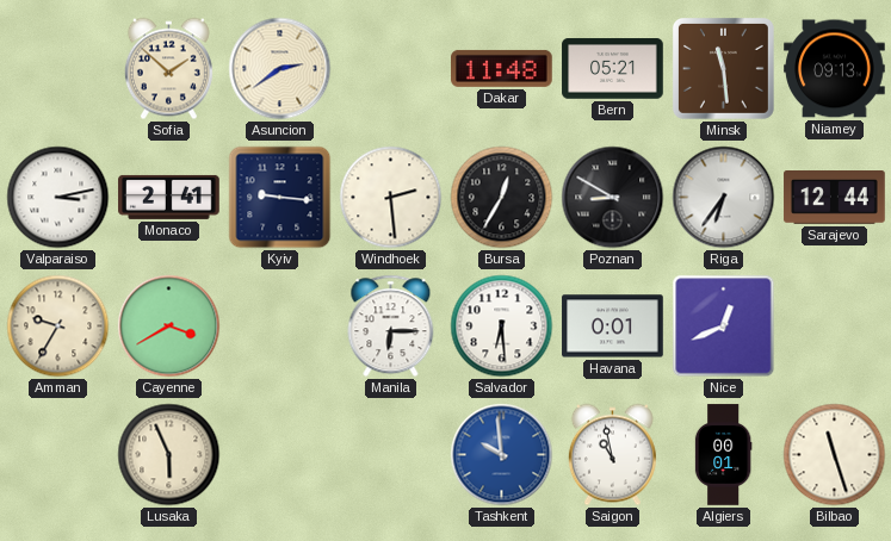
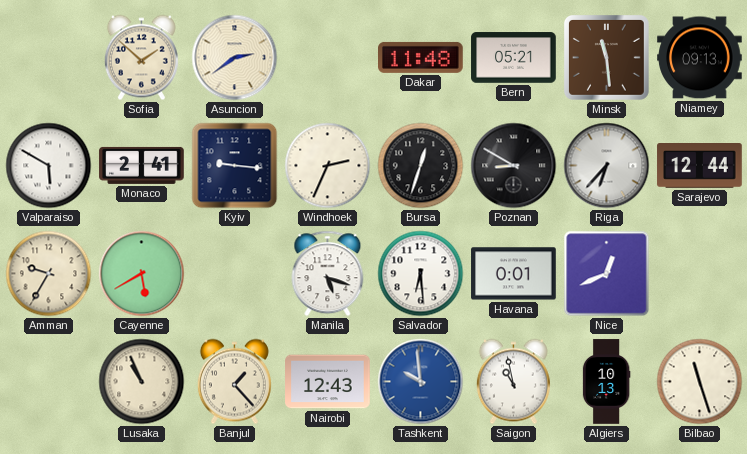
Valparaiso: 3:13 -> 5:50 (49, 166)
Windhoek: 2:29 -> 2:34 (328, 166)
Bursa: 12:35 -> 12:33 (421, 166)
Riga: 6:36 -> 6:37 (607, 166)
Cayenne: 3:40 -> 5:40 (142, 274)
Manila: 6:15 -> 5:18 (328, 274)
Lusaka: 5:56 -> 10:56 (142, 382)
Banjul: none -> 1:23 (234, 382)
Nairobi: none -> 12:43 (328, 382)
Algiers: 00:01 -> 10:13 (606, 382)
